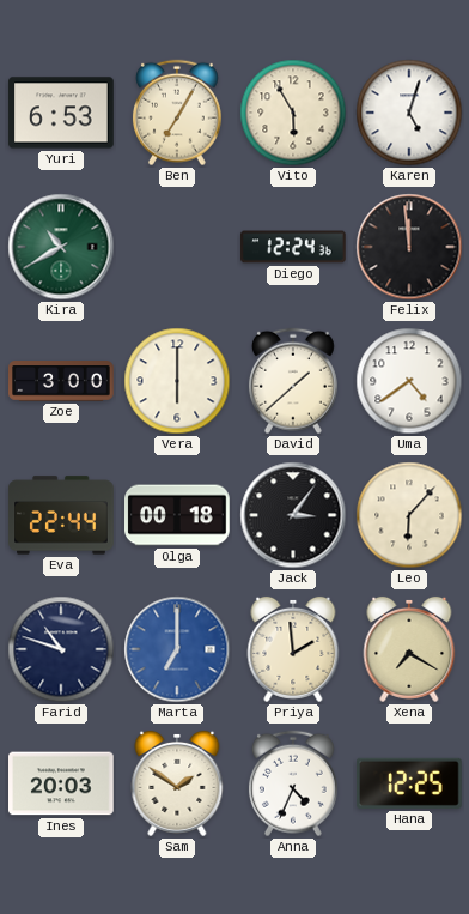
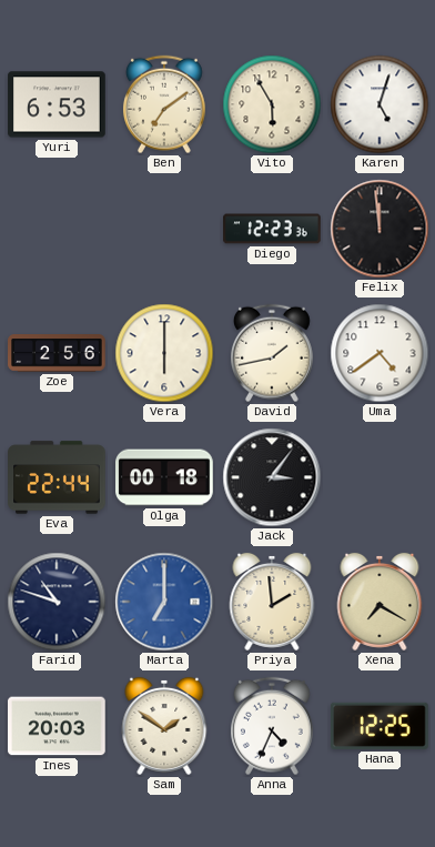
Ben: 7:05 -> 7:09 (164, 104)
Kira: 10:40 -> none (61, 247)
Diego: 12:24 -> 12:23 (272, 229)
Zoe: 3:00 -> 2:56 (57, 353)
David: 1:38 -> 1:43 (272, 353)
Leo: 6:07 -> none (409, 515)
